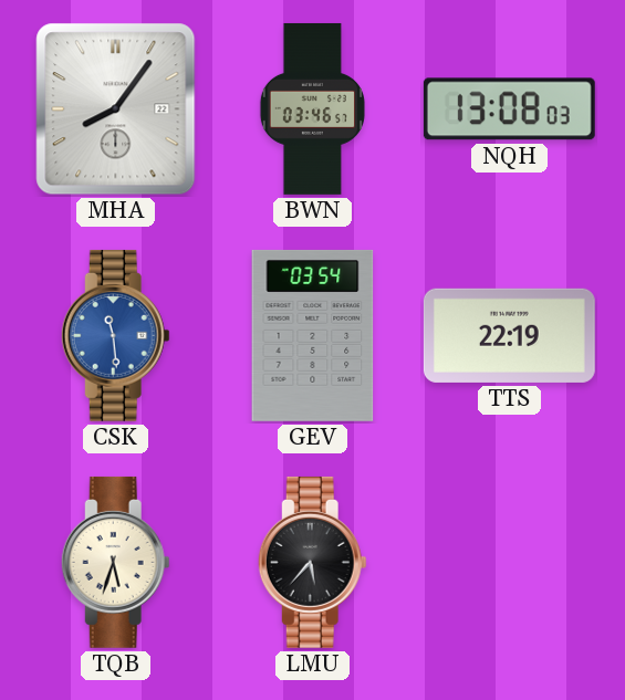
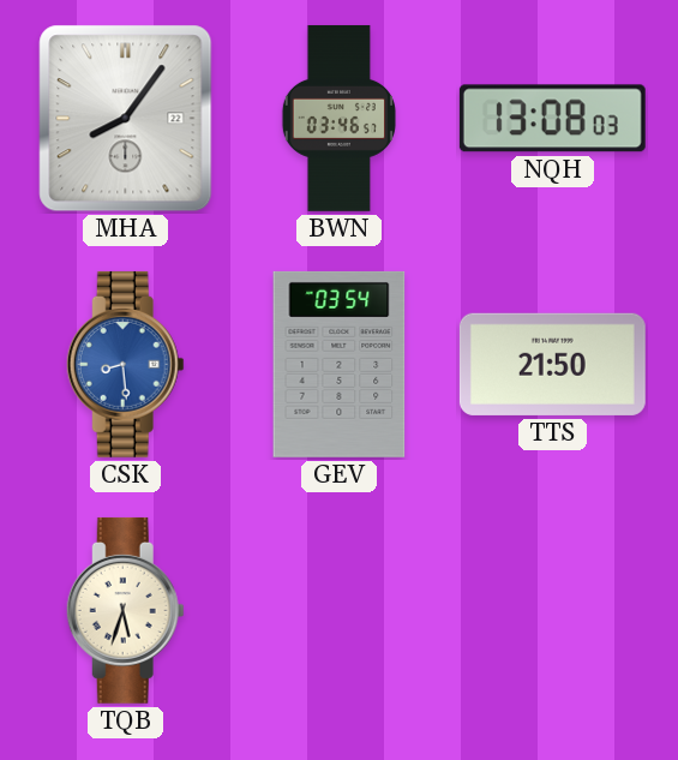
CSK: 11:29 -> 8:29 (125, 364)
TTS: 22:19 -> 21:50 (552, 364)
LMU: 5:37 -> none (312, 562)
